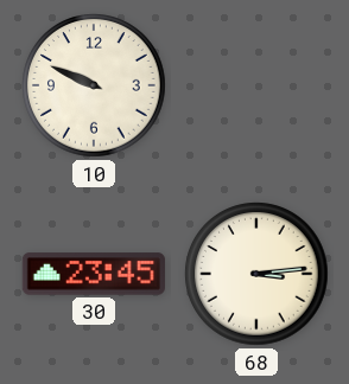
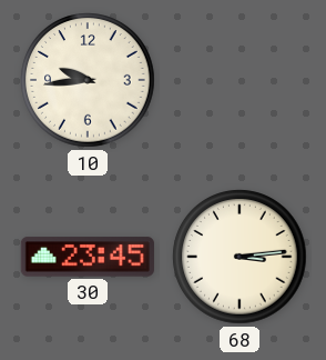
10: 9:49 -> 9:44 (88, 80)
